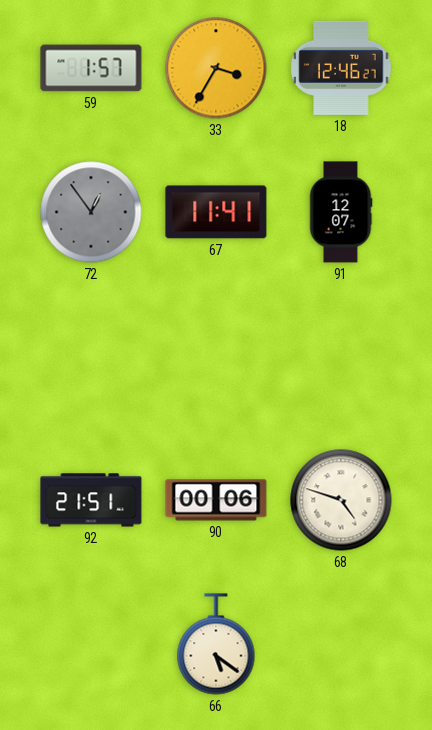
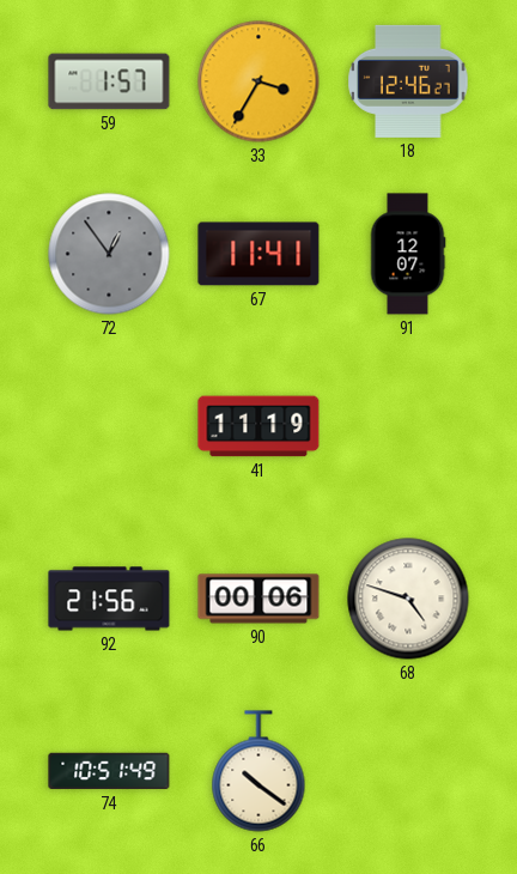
41: none -> 11:19 (258, 426)
92: 21:51 -> 21:56 (109, 599)
74: none -> 10:51 (109, 771)
66: 5:21 -> 10:21 (258, 771)
